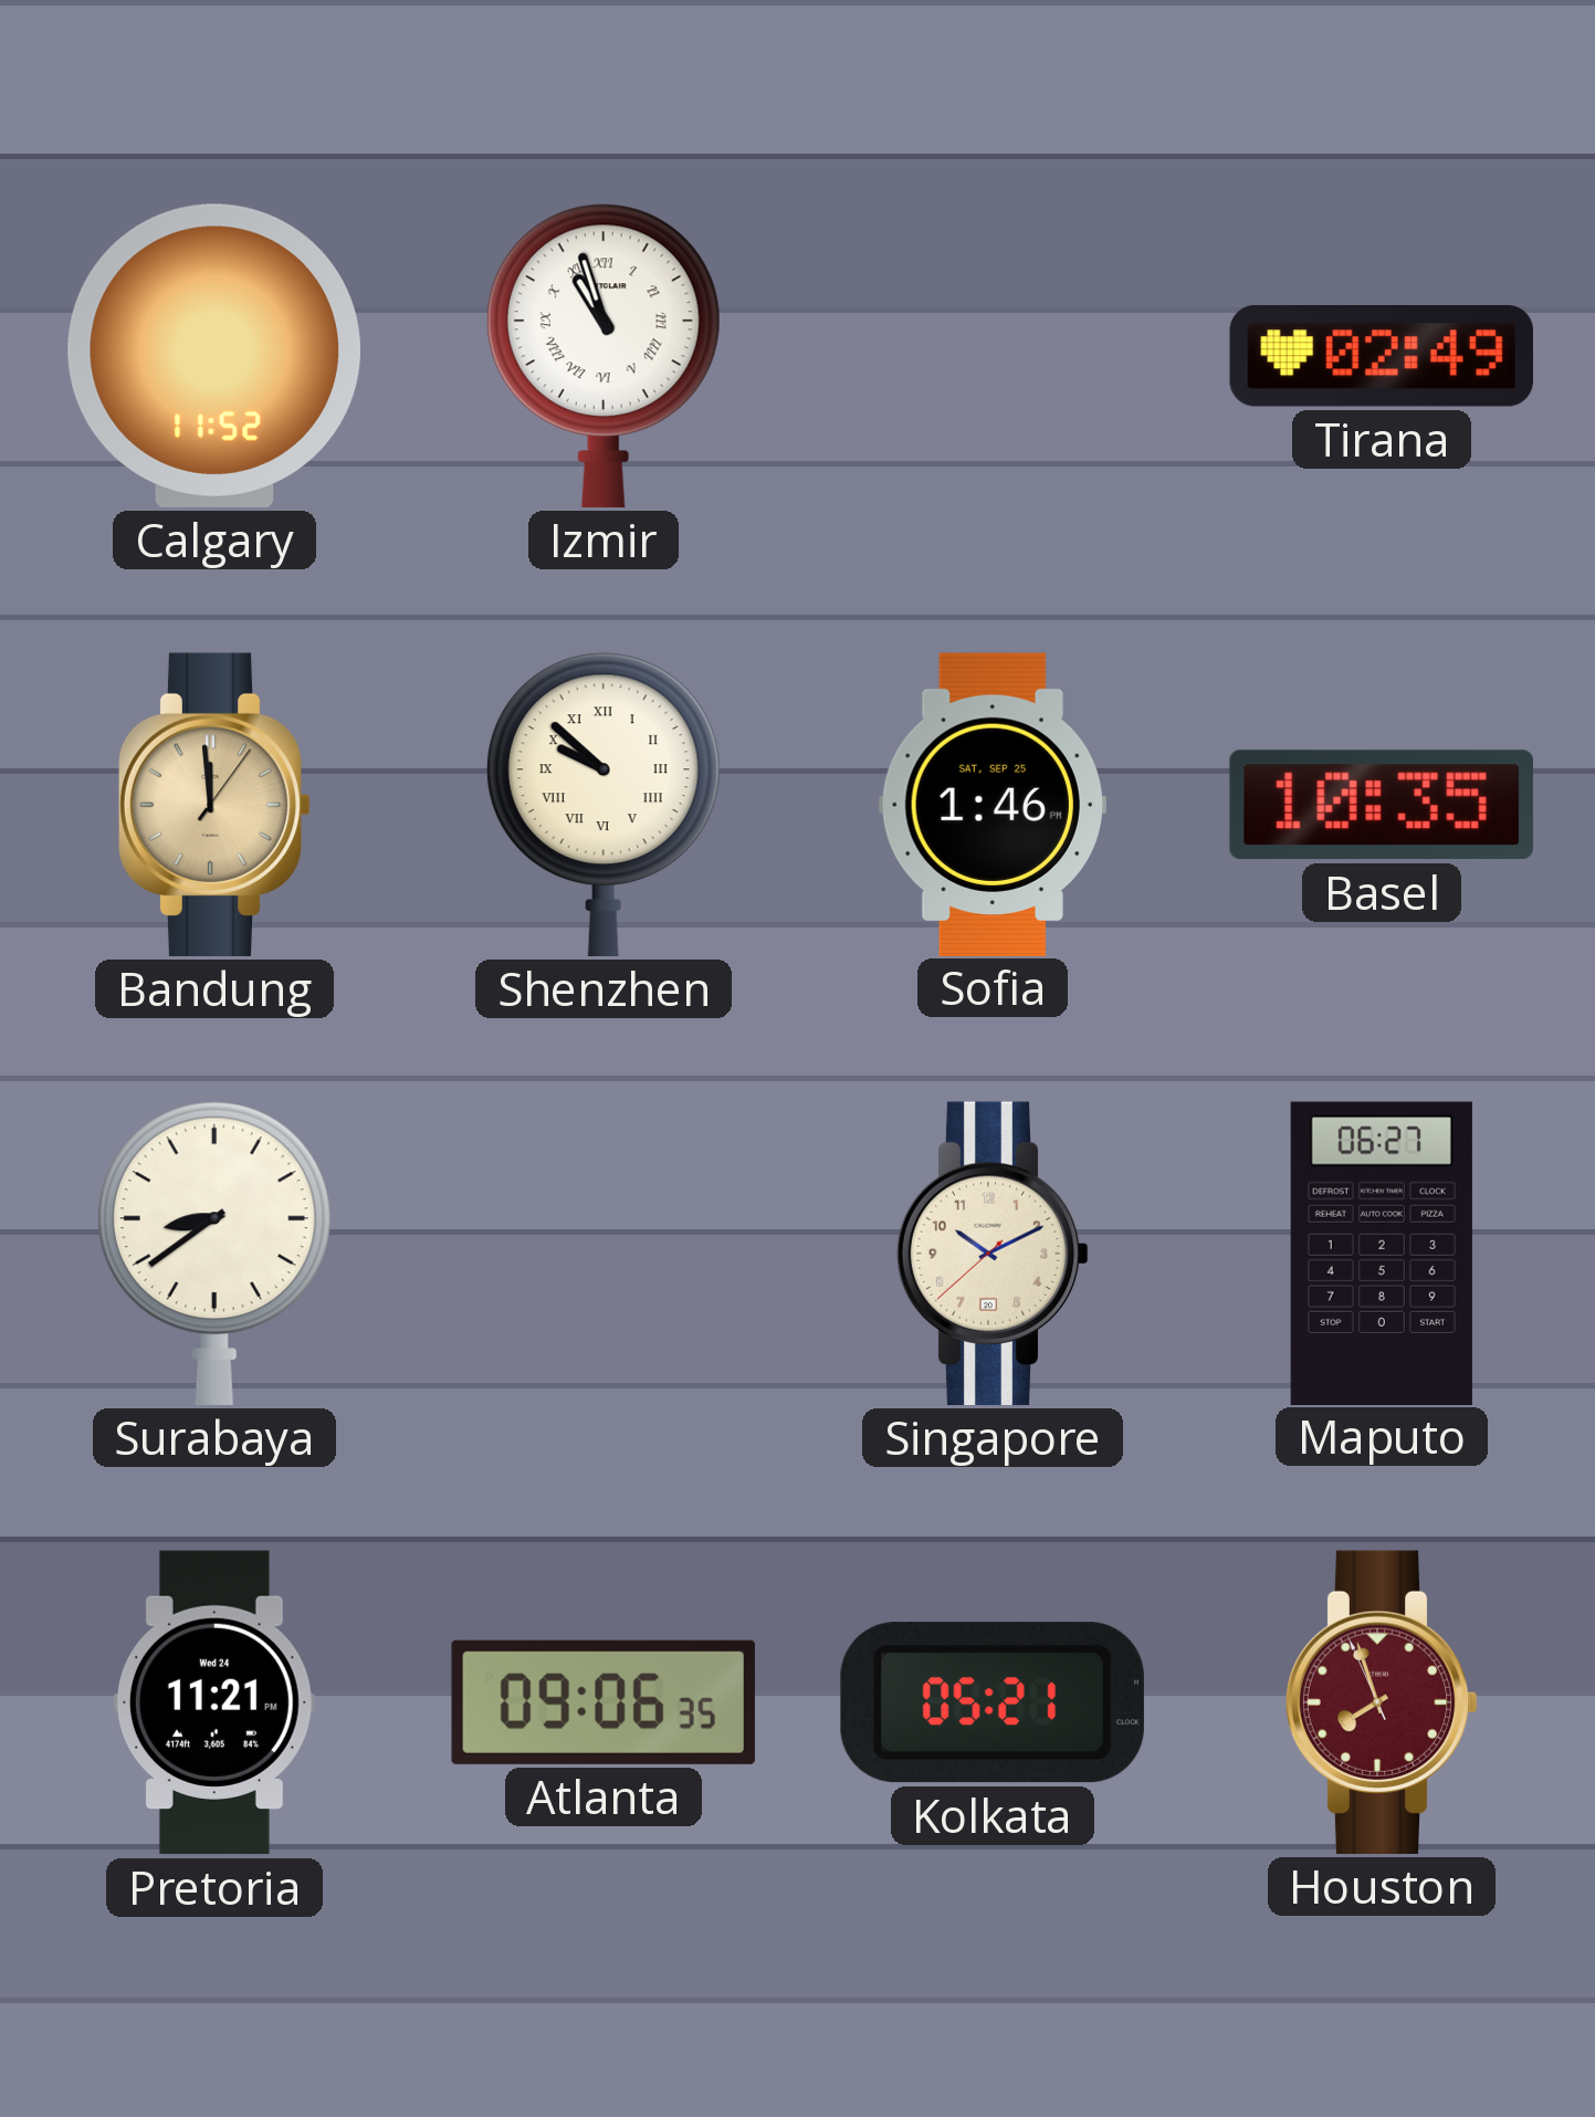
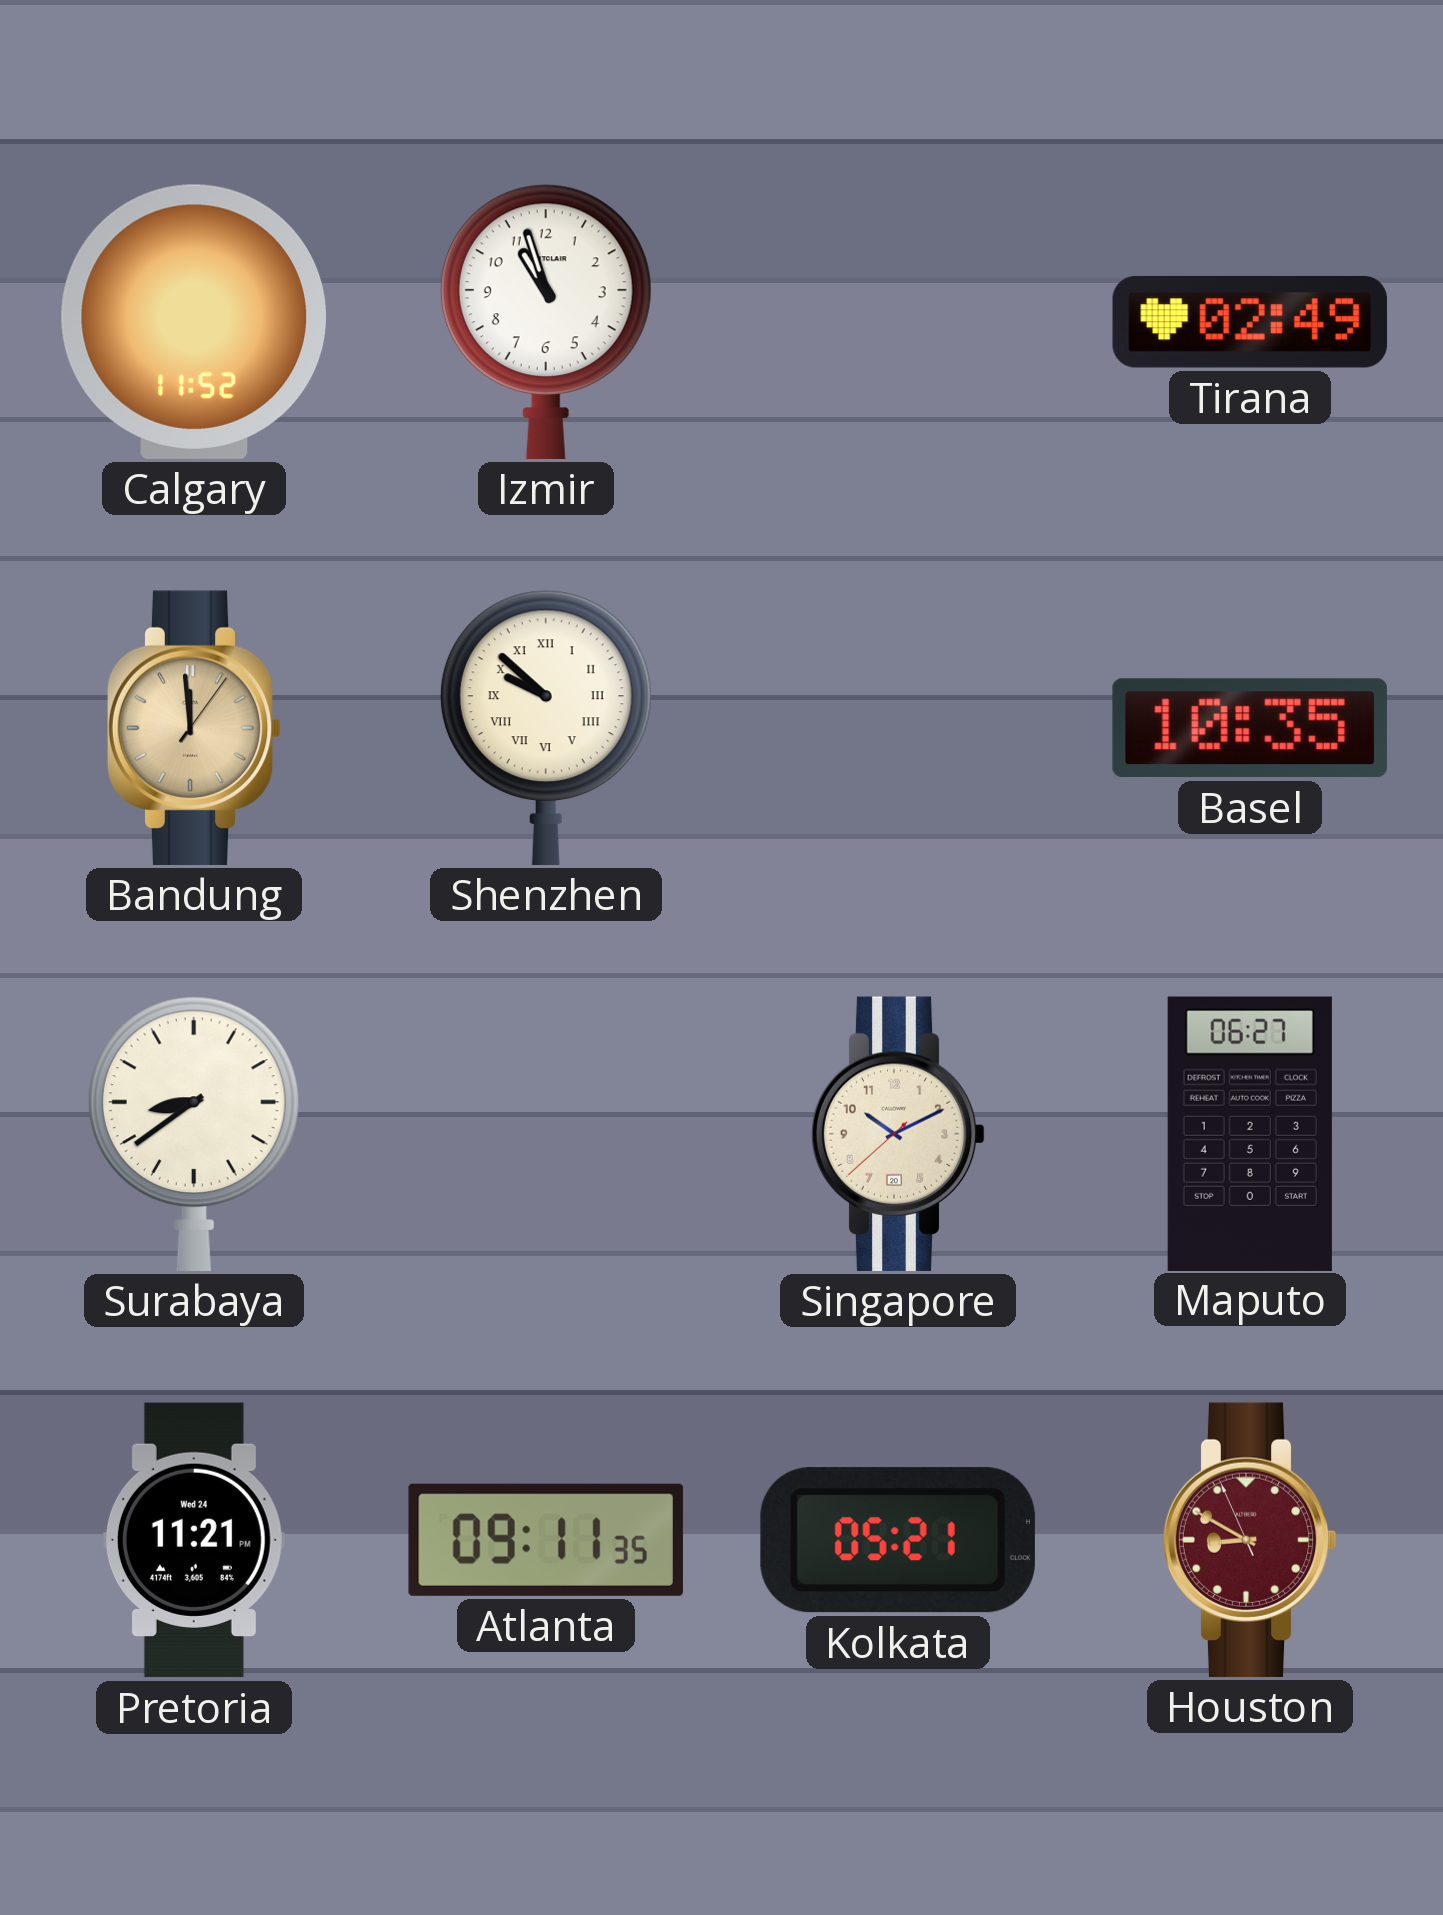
Izmir numerals: Roman -> Arabic (546, 322)
Sofia: 1:46 -> none (993, 804)
Atlanta: 09:06 -> 09:11 (546, 1540)
Houston: 7:56 -> 8:49 (1250, 1540)
